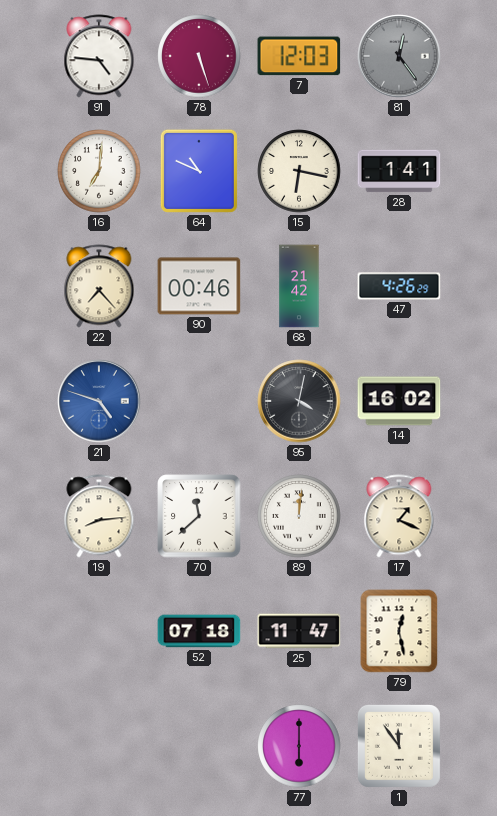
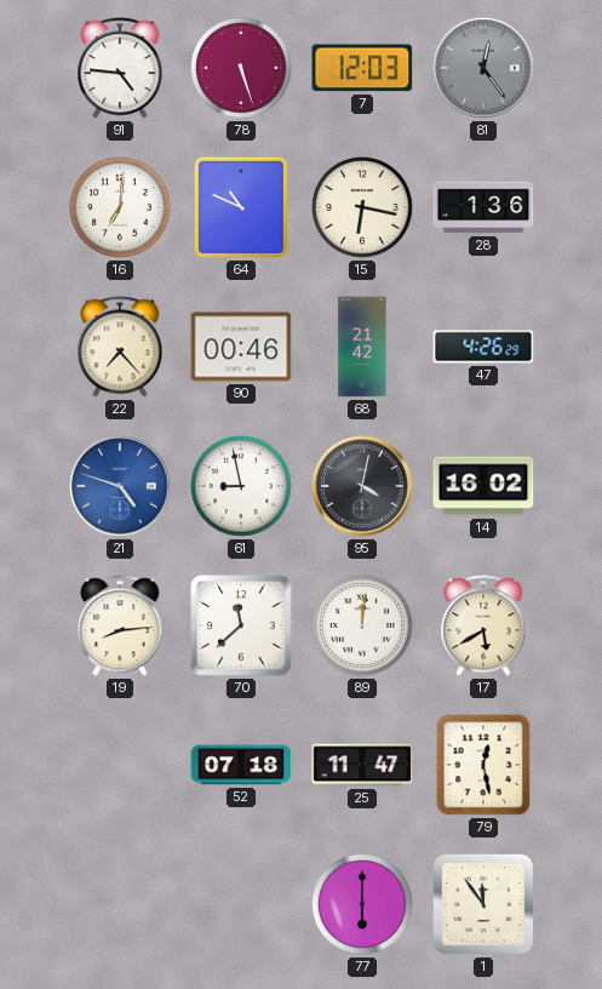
28: 1:41 -> 1:36 (483, 207)
61: none -> 8:58 (241, 486)
17: 1:19 -> 5:40 (483, 625)
